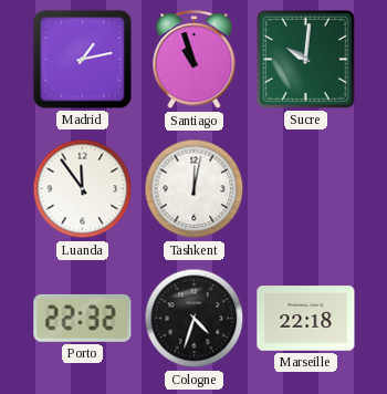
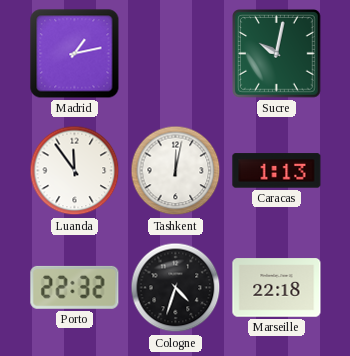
Santiago: 10:57 -> none (195, 60)
Sucre: 10:01 -> 10:02 (277, 54)
Caracas: none -> 1:13 (277, 171)
